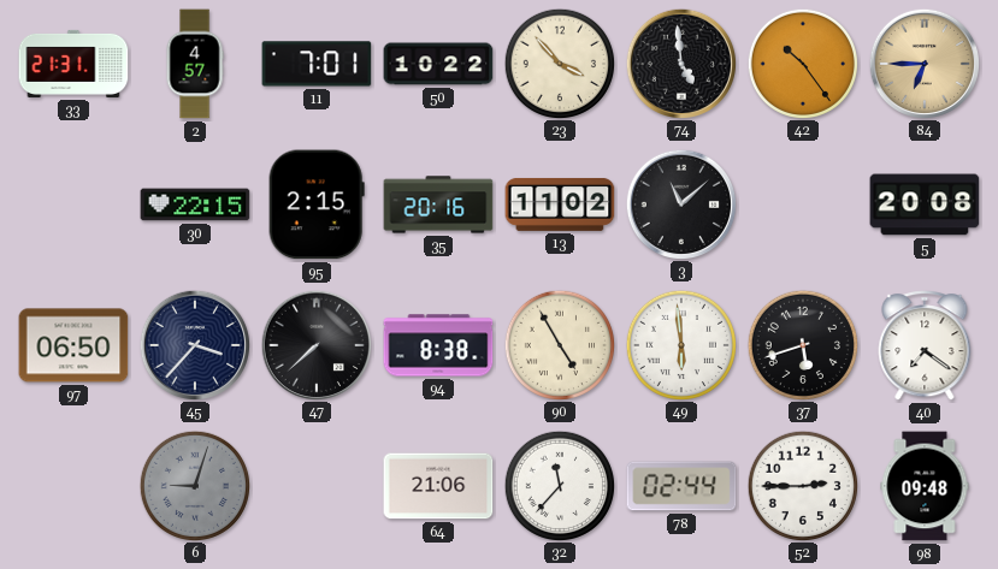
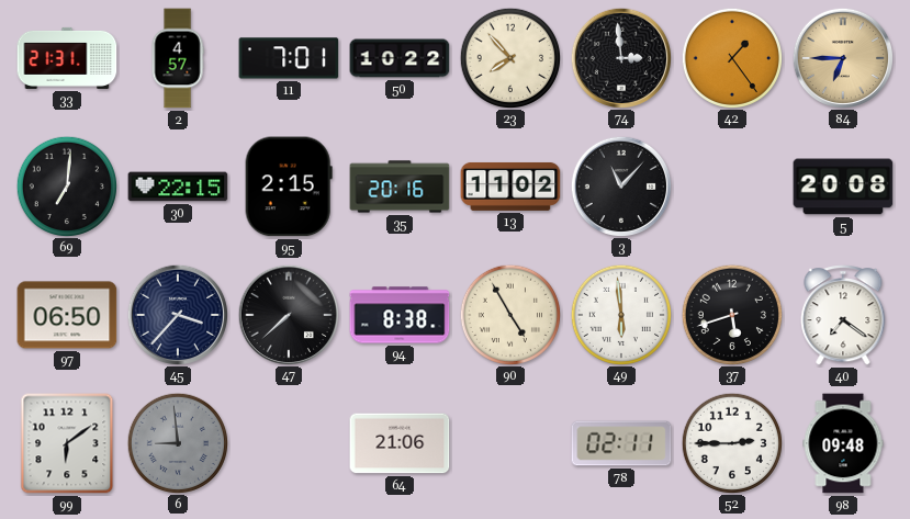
23: 3:53 -> 7:53 (509, 57)
74: 4:59 -> 2:59 (620, 57)
42: 10:24 -> 1:24 (731, 57)
69: none -> 7:01 (66, 185)
3: 11:08 -> 11:07 (620, 185)
99: none -> 6:09 (67, 443)
6: 9:03 -> 8:59 (177, 442)
32: 11:37 -> none (559, 485)
78: 02:44 -> 02:11 (621, 443)
